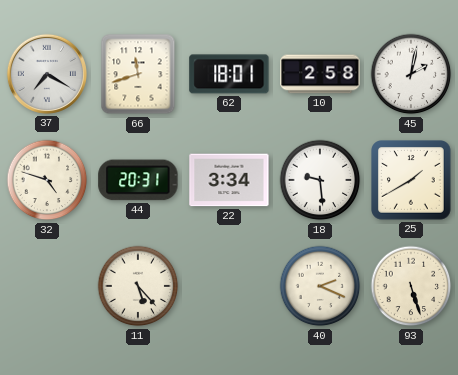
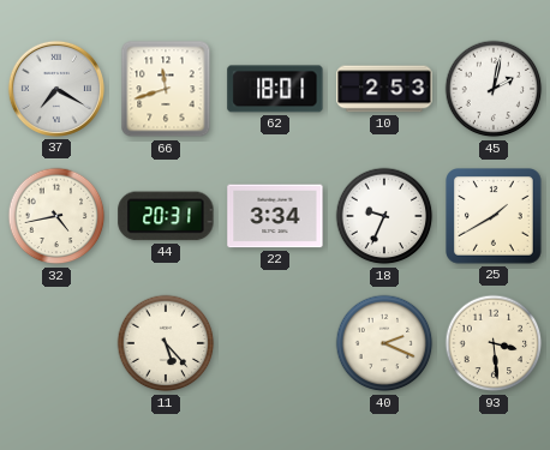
10: 2:58 -> 2:53 (384, 89)
32: 4:48 -> 4:43 (56, 216)
18: 9:29 -> 9:34 (384, 216)
93: 5:27 -> 3:29 (494, 343)
